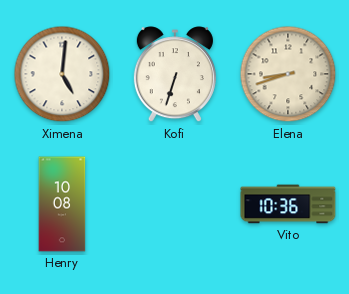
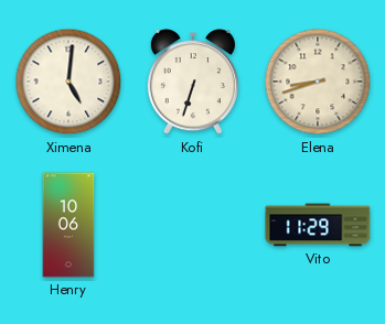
Henry: 10:08 -> 10:06 (68, 225)
Vito: 10:36 -> 11:29 (318, 225)
